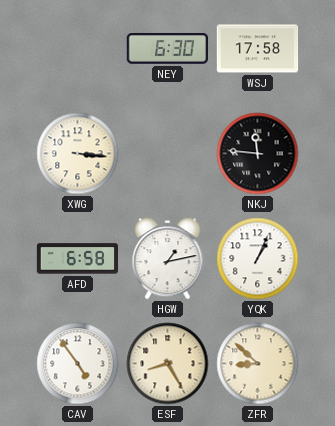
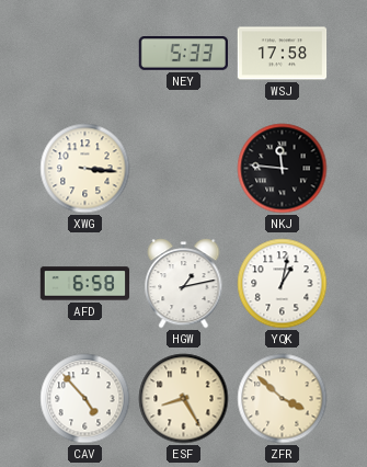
NEY: 6:30 -> 5:33 (183, 54)
YQK: 1:04 -> 1:02 (283, 284)
CAV: 4:54 -> 4:53 (85, 399)
ZFR: 8:52 -> 3:52 (283, 399)
